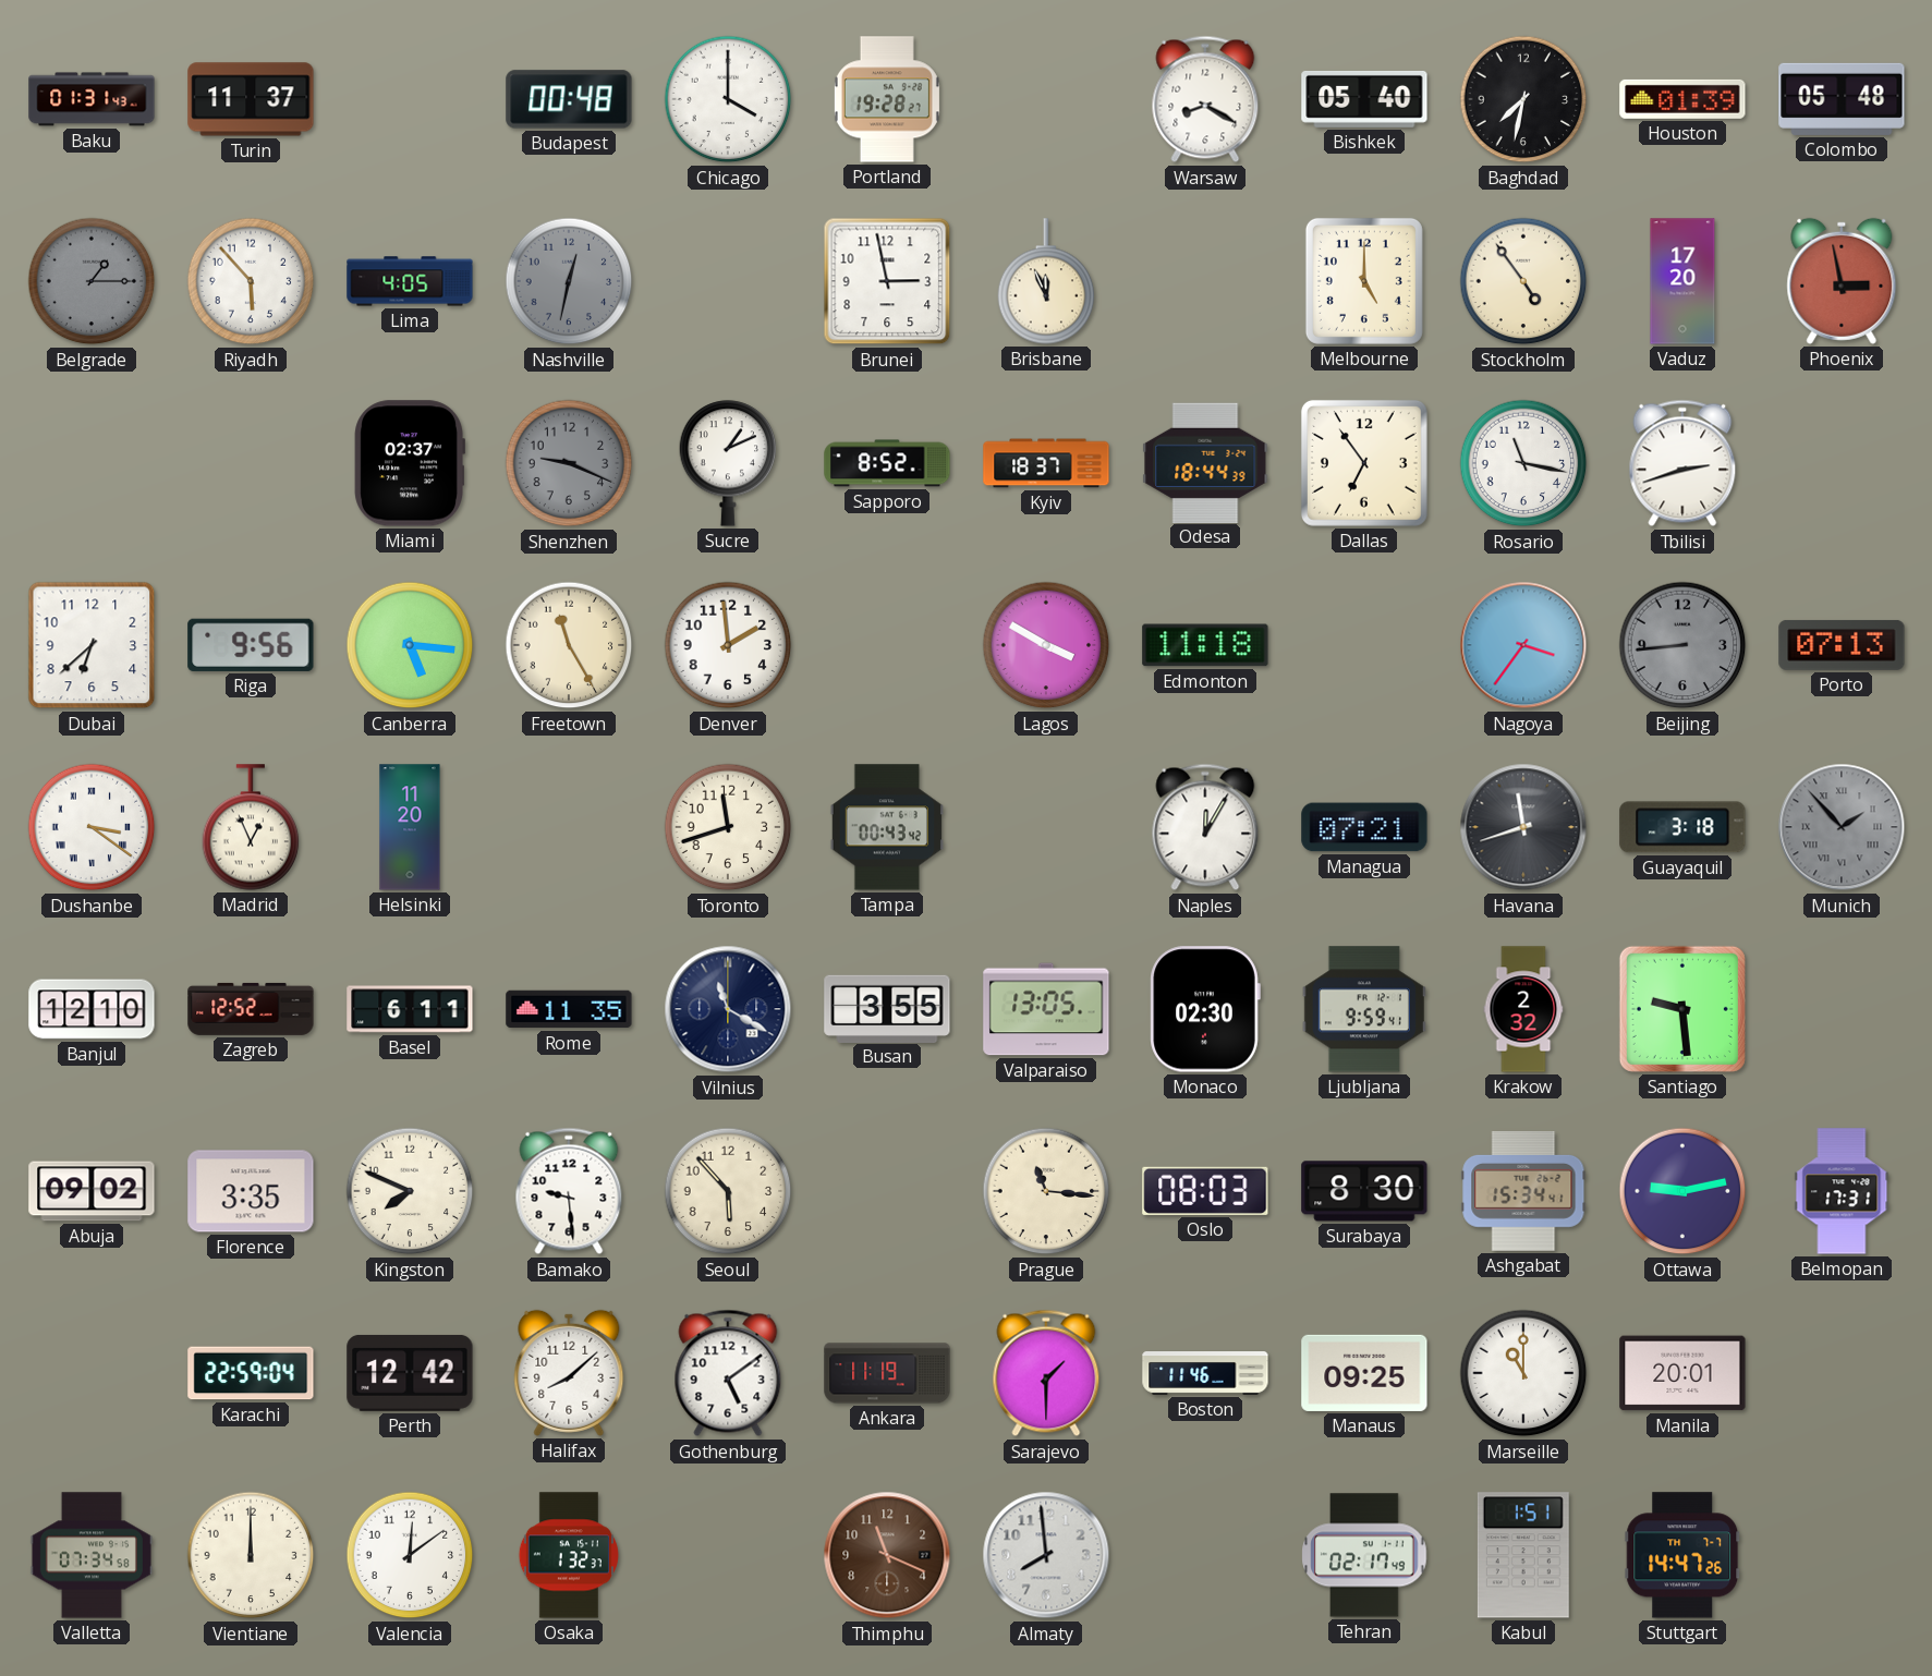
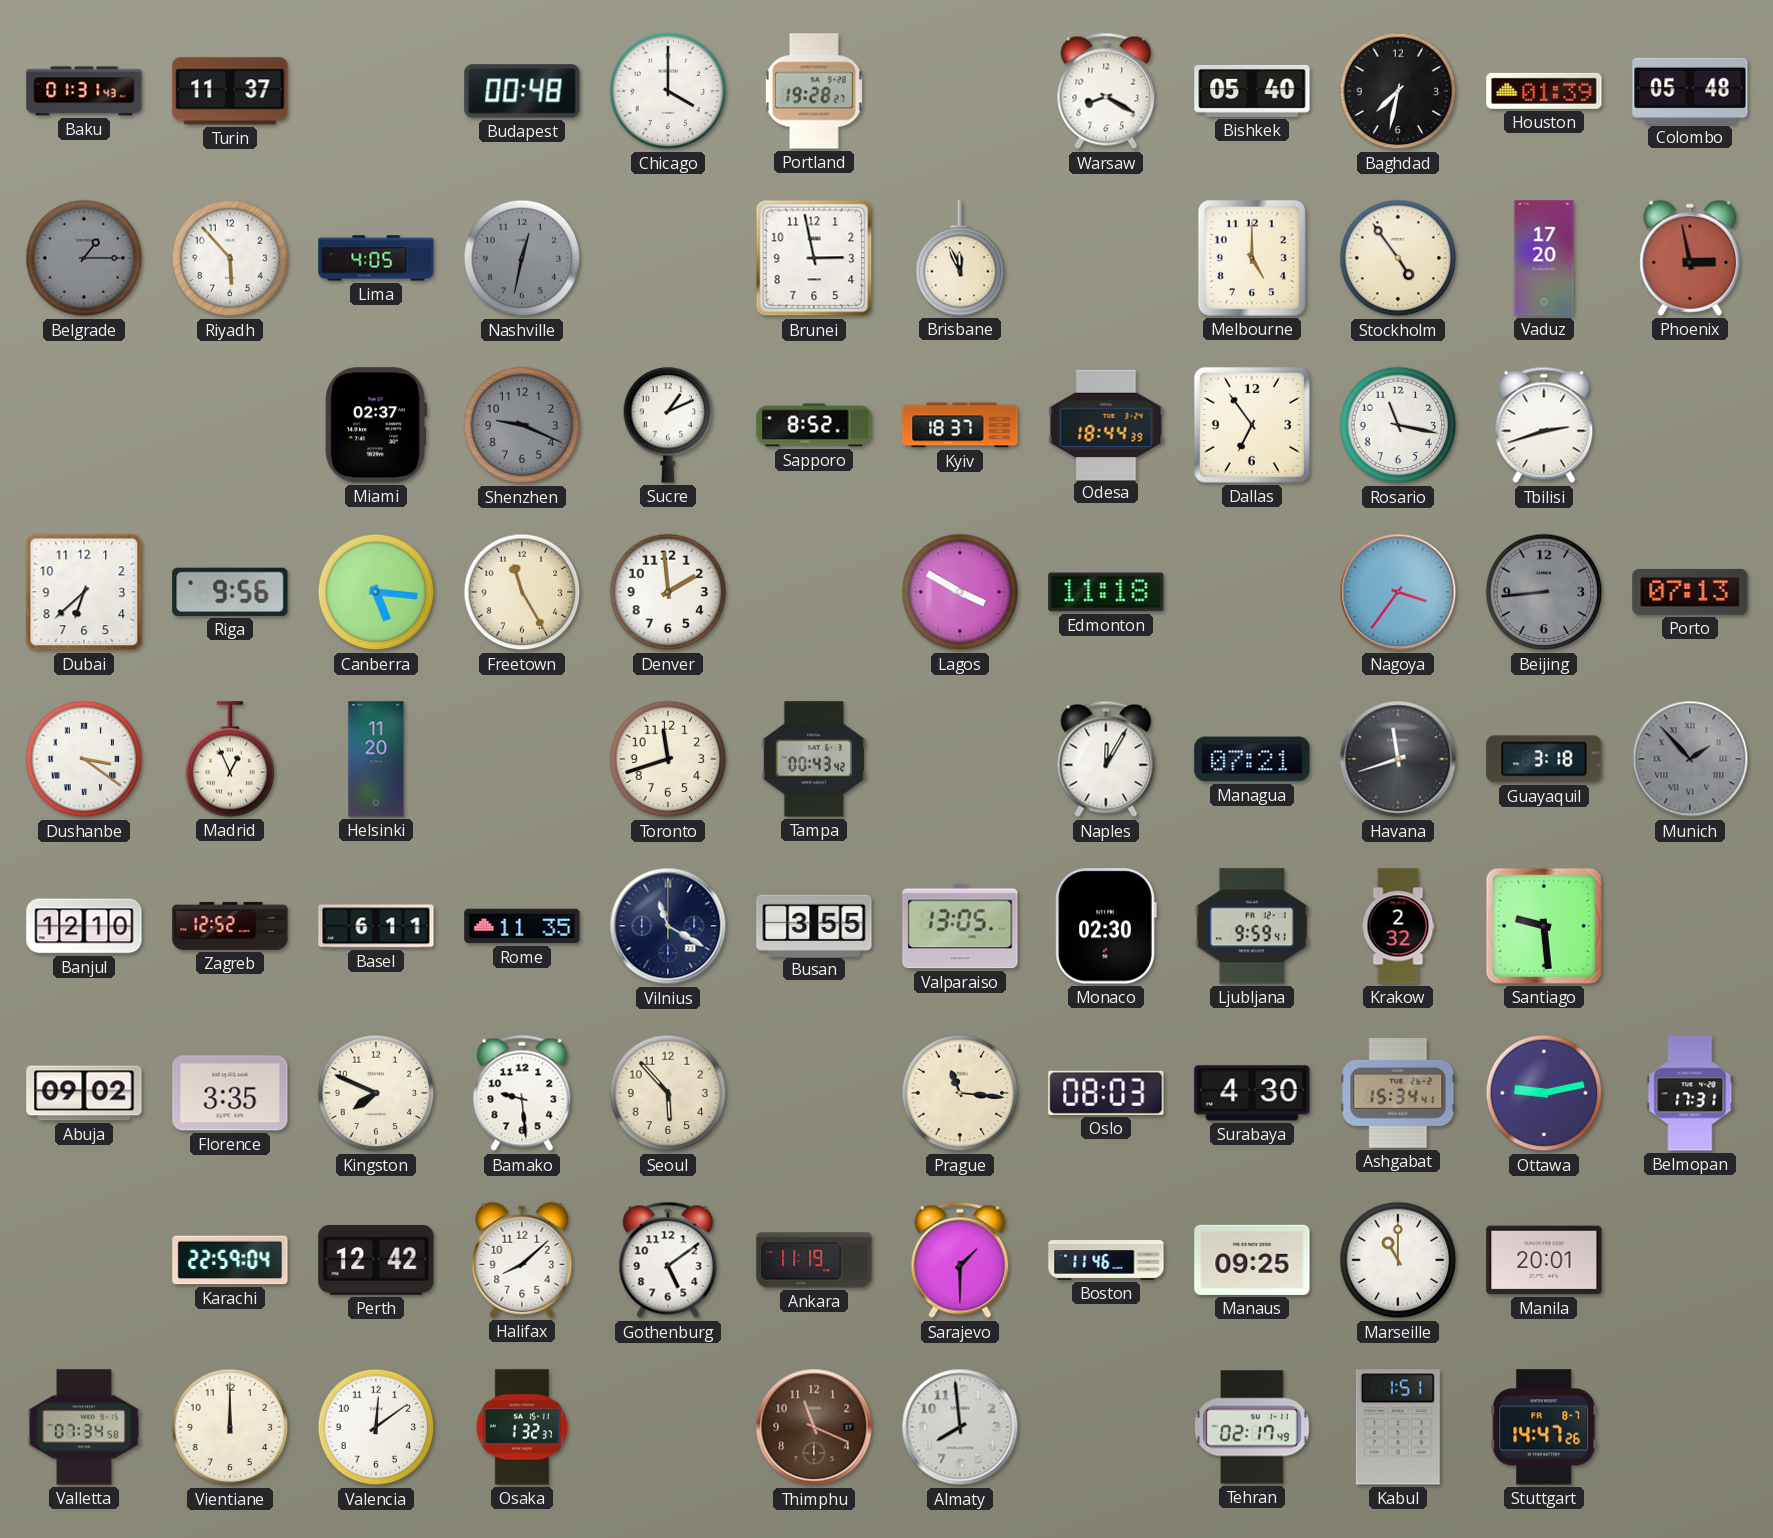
Surabaya: 8:30 -> 4:30 (1252, 1093)
Stuttgart date: TH 7-7 -> FR 8-7 (1544, 1427)
